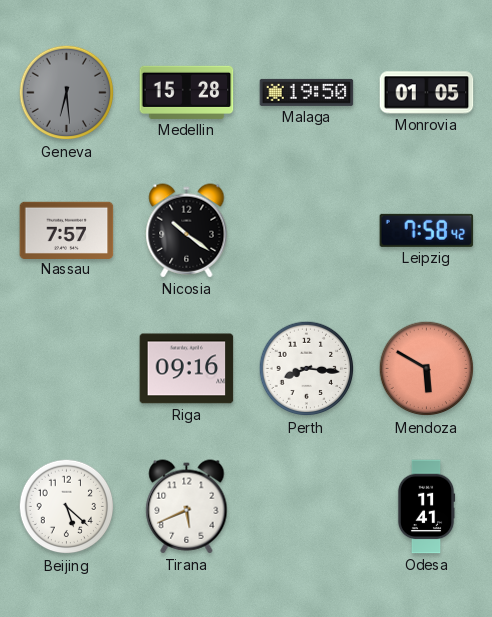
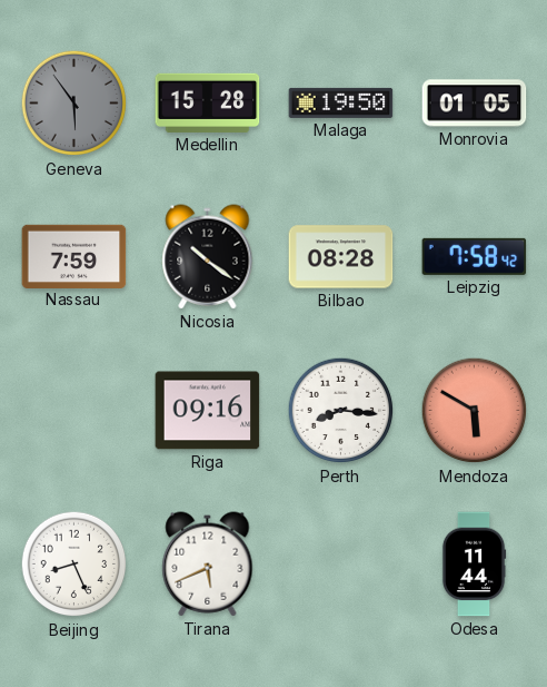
Geneva: 6:29 -> 5:54 (74, 104)
Nassau: 7:57 -> 7:59 (74, 256)
Bilbao: none -> 08:28 (341, 257)
Beijing: 5:22 -> 8:26 (74, 565)
Odesa: 11:41 -> 11:44 (474, 565)
